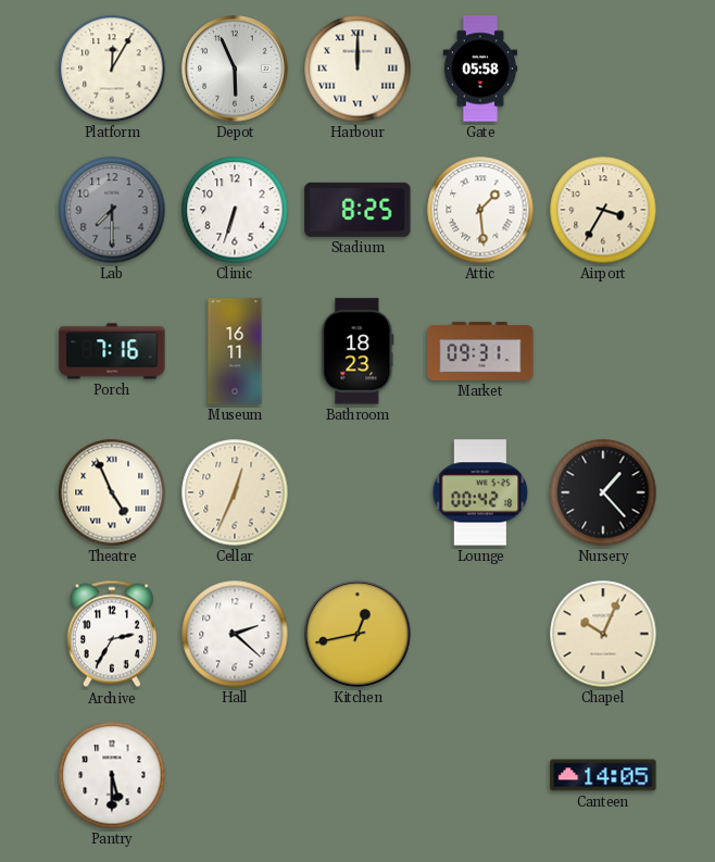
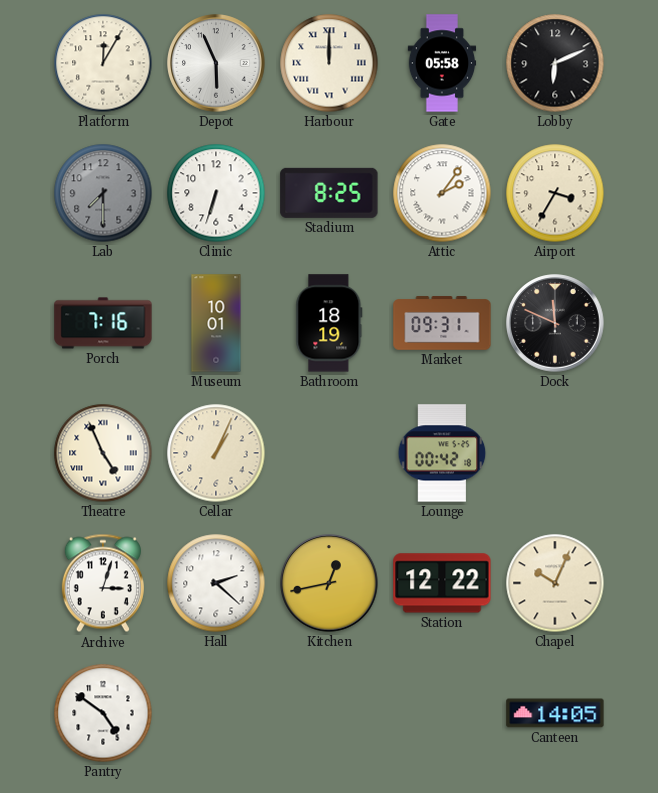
Lobby: none -> 6:11 (555, 63)
Attic: 1:29 -> 2:06 (442, 193)
Museum: 16:11 -> 10:01 (216, 323)
Bathroom: 18:23 -> 18:19 (329, 323)
Dock: none -> 11:49 (555, 323)
Cellar: 12:34 -> 1:04 (216, 453)
Nursery: 1:23 -> none (603, 492)
Archive: 2:35 -> 3:03 (103, 583)
Station: none -> 12:22 (442, 583)
Pantry: 5:30 -> 4:51 (103, 713)
